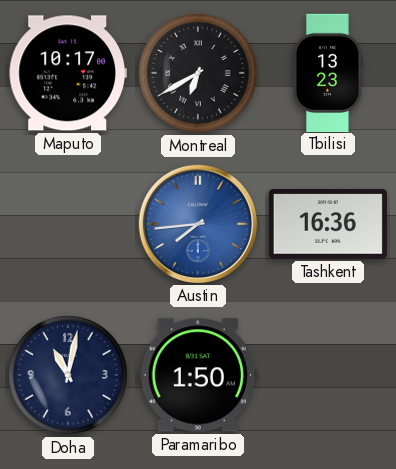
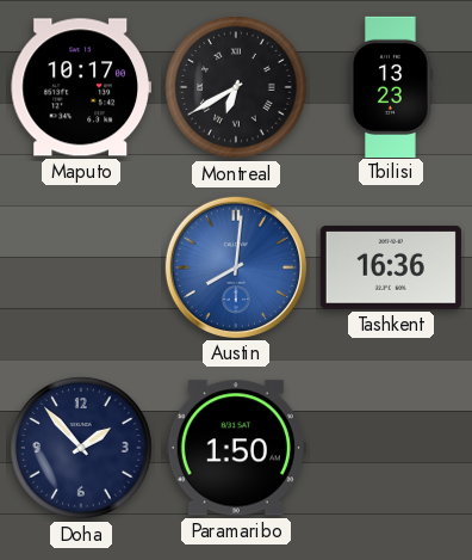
Austin: 7:44 -> 8:01 (236, 267)
Doha: 11:02 -> 1:53 (81, 448)
